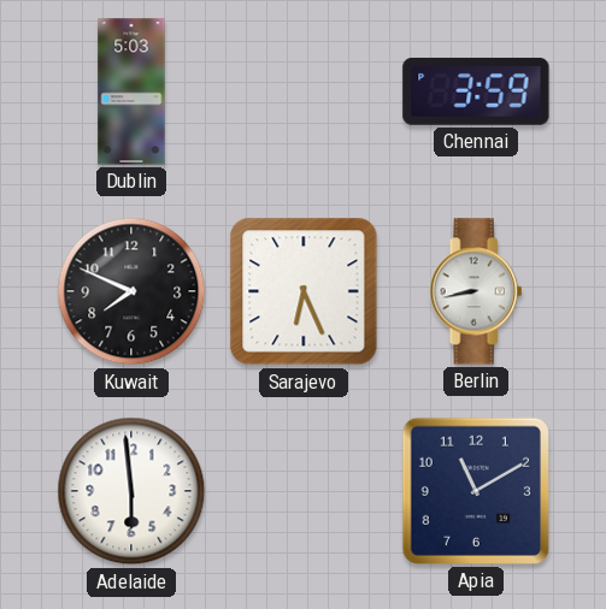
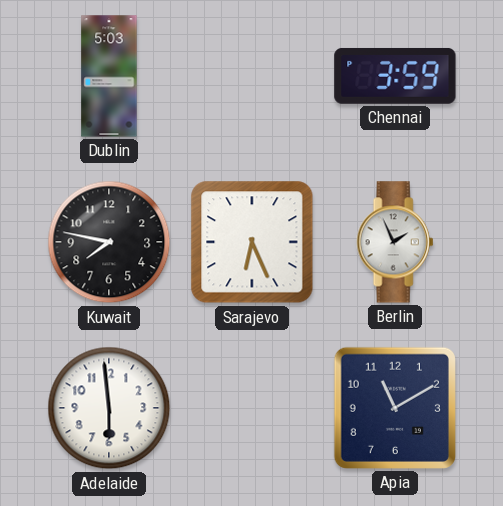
Kuwait: 7:49 -> 7:47 (109, 242)
Berlin: 8:43 -> 1:56 (395, 242)
